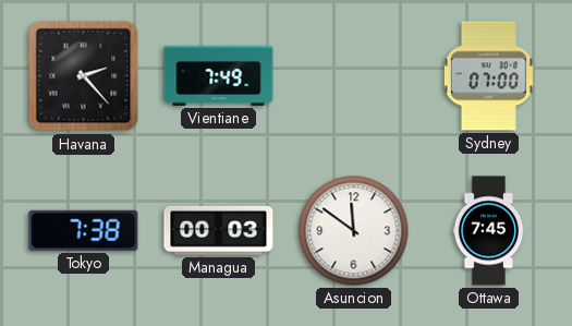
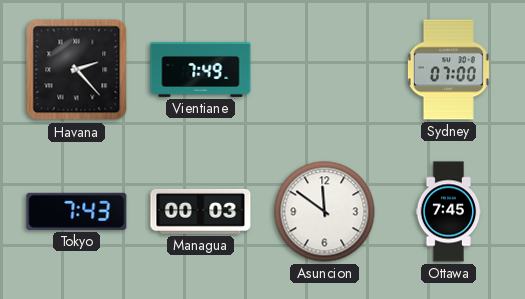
Tokyo: 7:38 -> 7:43 (77, 211)
